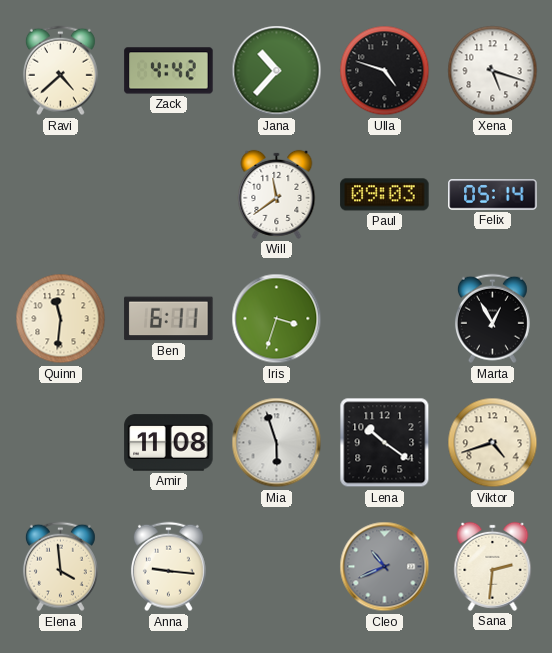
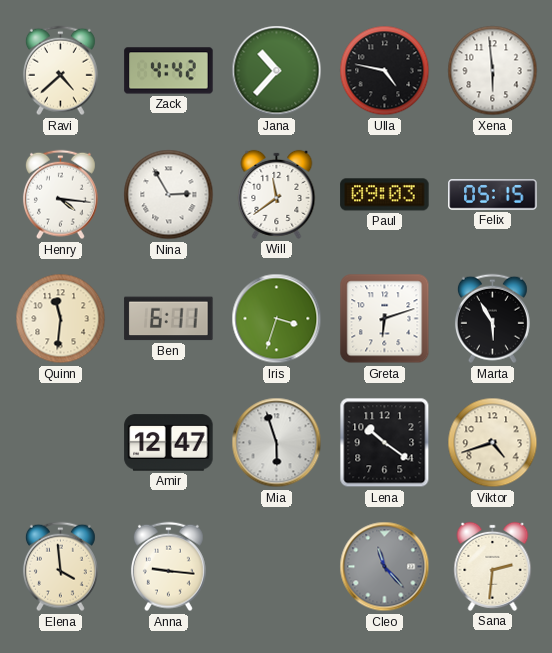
Ulla: 4:48 -> 4:47 (385, 71)
Xena: 5:18 -> 5:59 (493, 71)
Henry: none -> 4:16 (60, 195)
Nina: none -> 2:55 (169, 195)
Felix: 05:14 -> 05:15 (493, 195)
Greta: none -> 6:12 (385, 319)
Marta: 12:55 -> 5:55 (492, 319)
Amir: 11:08 -> 12:47 (169, 443)
Cleo: 10:41 -> 11:23 (385, 567)
